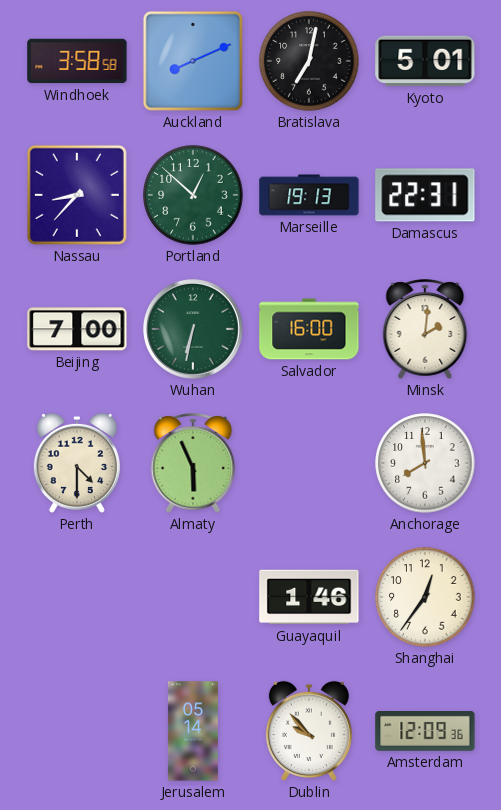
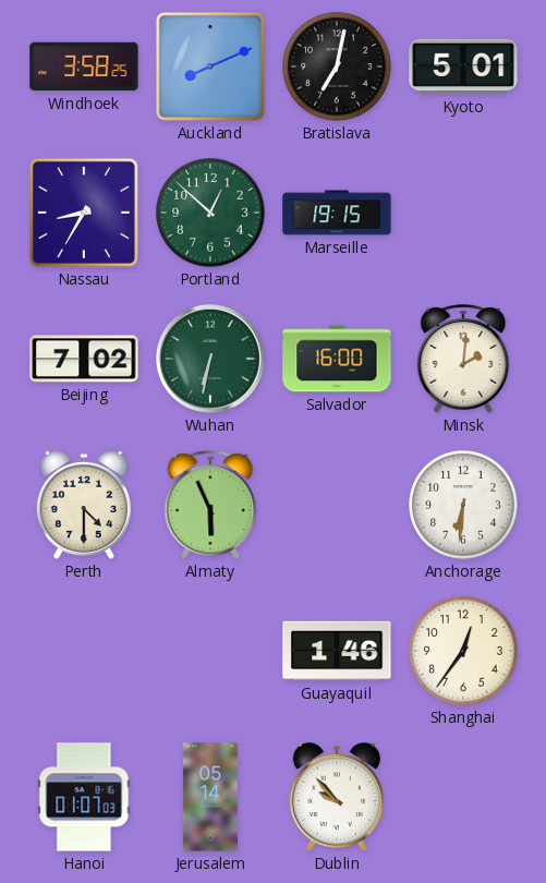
Windhoek: 3:58:58 -> 3:58:25 (84, 66)
Nassau: 8:37 -> 8:35 (84, 213)
Marseille: 19:13 -> 19:15 (337, 213)
Damascus: 22:31 -> none (425, 195)
Beijing: 7:00 -> 7:02 (84, 359)
Anchorage: 7:59 -> 6:31 (463, 505)
Hanoi: none -> 01:07 (84, 797)
Amsterdam: 12:09 -> none (425, 732)
